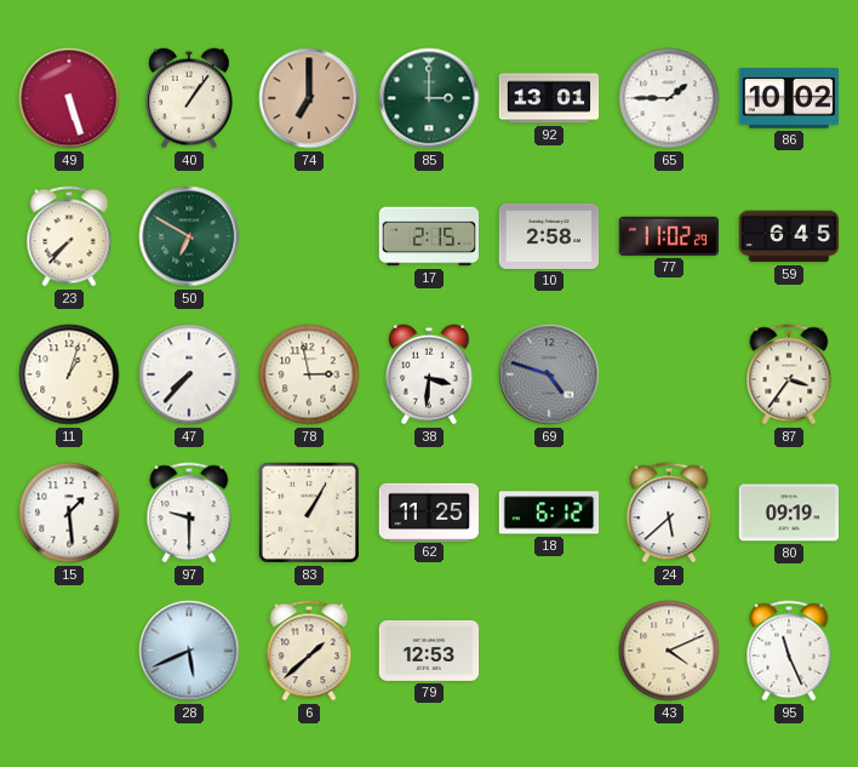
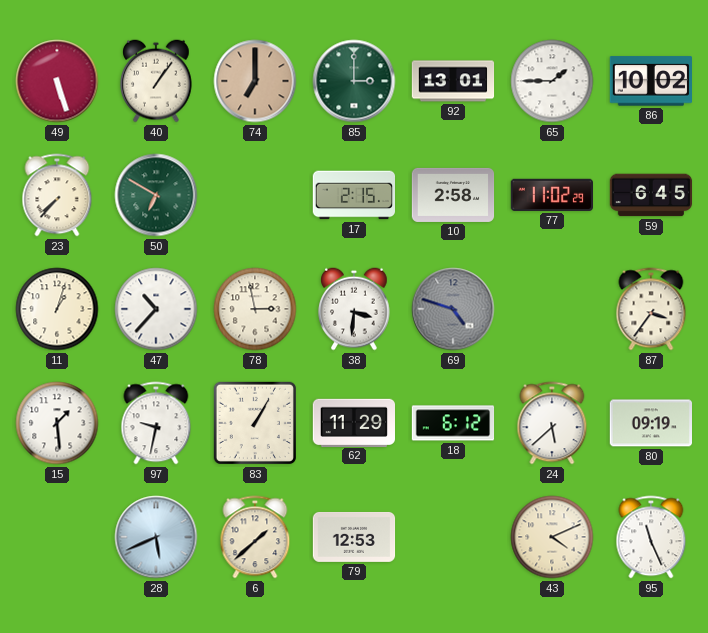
47: 7:37 -> 10:37 (156, 309)
97: 9:30 -> 9:32 (156, 423)
62: 11:25 -> 11:29 (353, 422)
